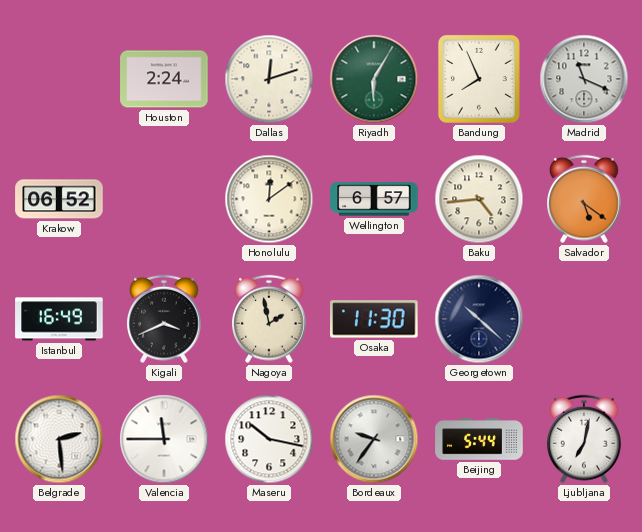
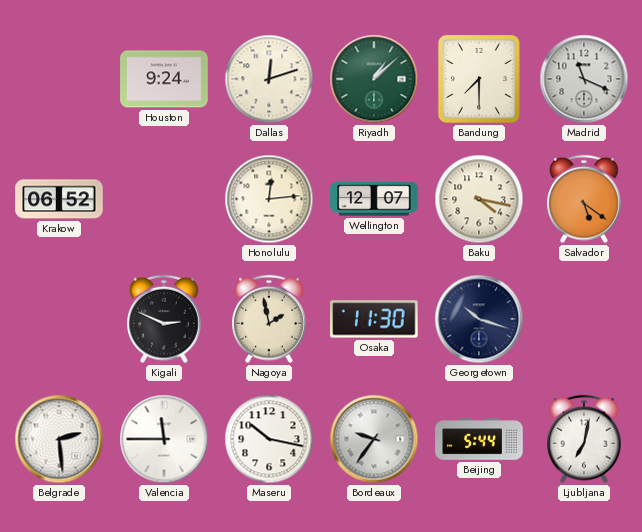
Houston: 2:24 -> 9:24 (164, 79)
Riyadh: 6:05 -> 1:08 (374, 79)
Bandung: 7:56 -> 7:30 (479, 79)
Honolulu: 12:09 -> 12:14 (269, 199)
Wellington: 6:57 -> 12:07 (374, 199)
Baku: 4:44 -> 4:17 (479, 199)
Istanbul: 16:49 -> none (59, 319)
Kigali: 3:41 -> 2:49 (165, 319)
Georgetown: 10:22 -> 10:18 (479, 319)
